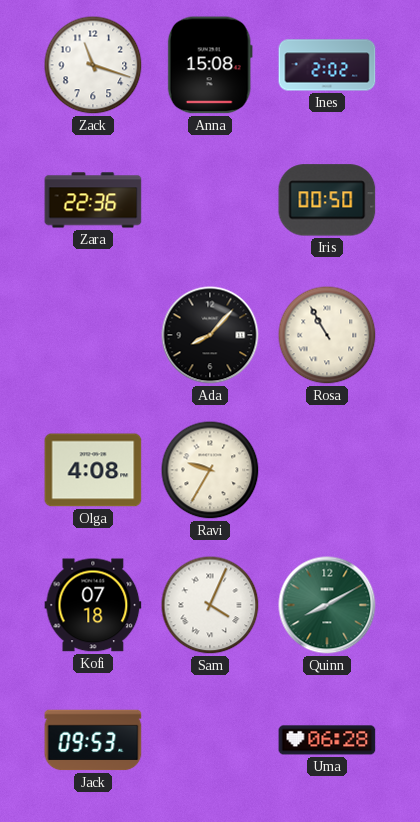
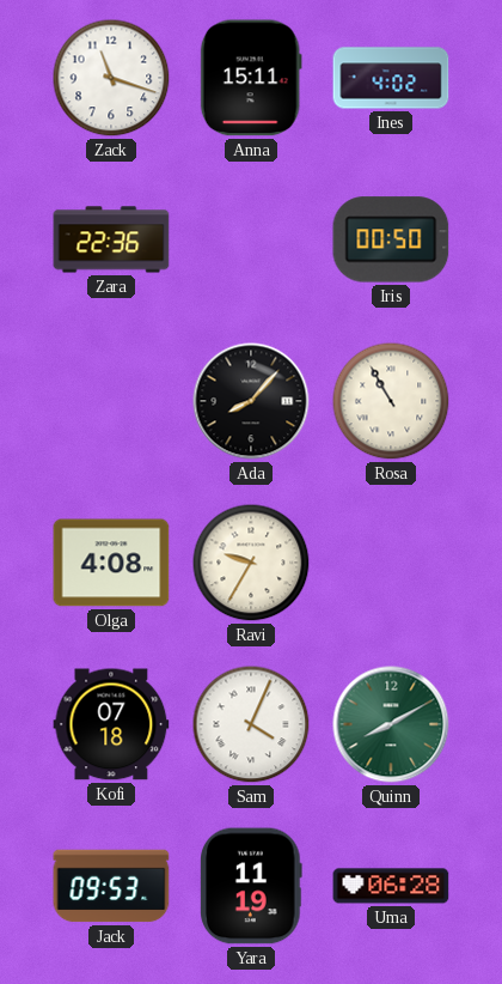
Anna: 15:08 -> 15:11 (251, 78)
Ines: 2:02 -> 4:02 (391, 78)
Yara: none -> 11:19 (252, 886)
